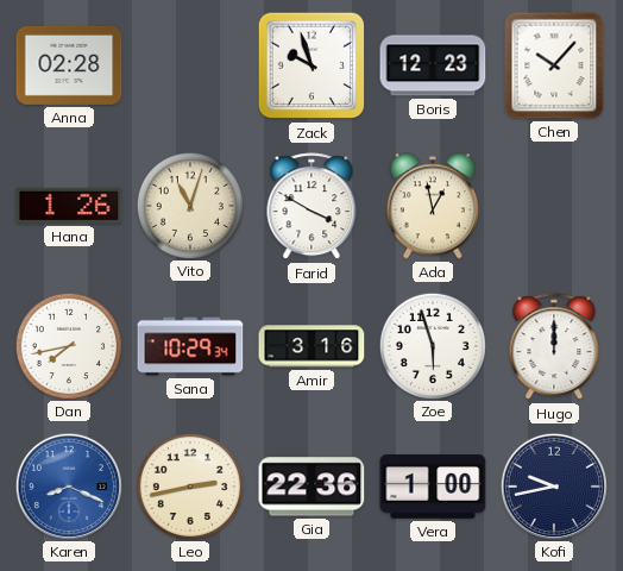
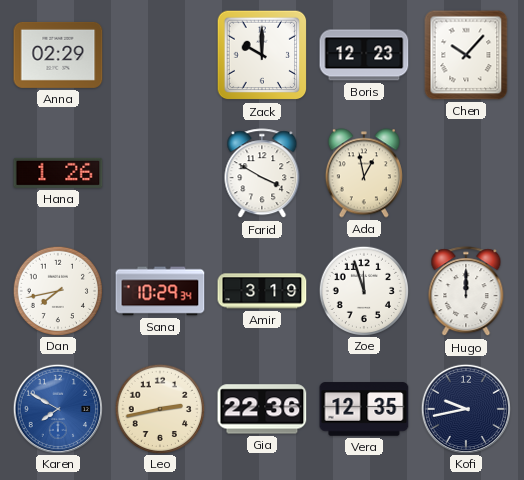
Anna: 02:28 -> 02:29 (58, 55)
Zack: 9:57 -> 10:00 (262, 55)
Vito: 11:03 -> none (189, 205)
Amir: 3:16 -> 3:19 (262, 291)
Zoe: 5:57 -> 11:57 (363, 290)
Karen: 8:19 -> 7:50 (57, 408)
Vera: 1:00 -> 12:35 (364, 409)
